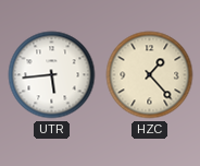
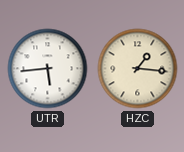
HZC: 1:23 -> 1:16 (138, 69)
